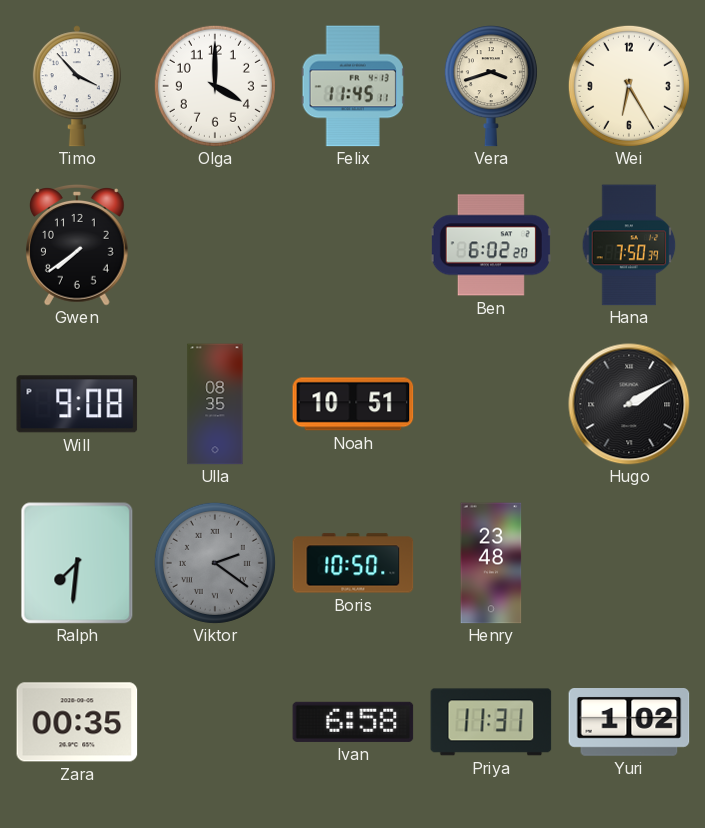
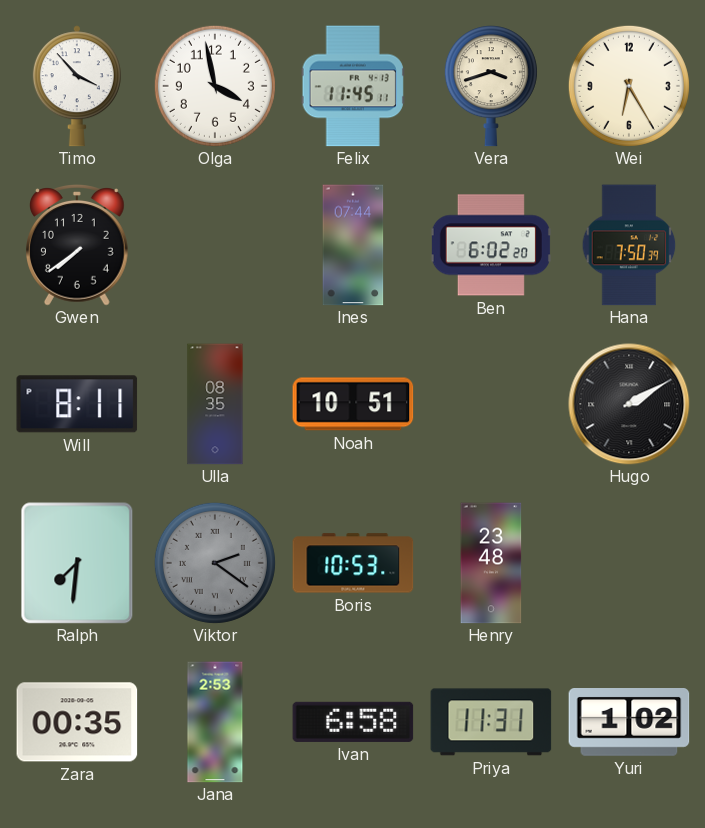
Olga: 4:00 -> 3:58 (215, 86)
Ines: none -> 07:44 (353, 245)
Will: 9:08 -> 8:11 (77, 404)
Boris: 10:50 -> 10:53 (353, 563)
Jana: none -> 2:53 (215, 722)
